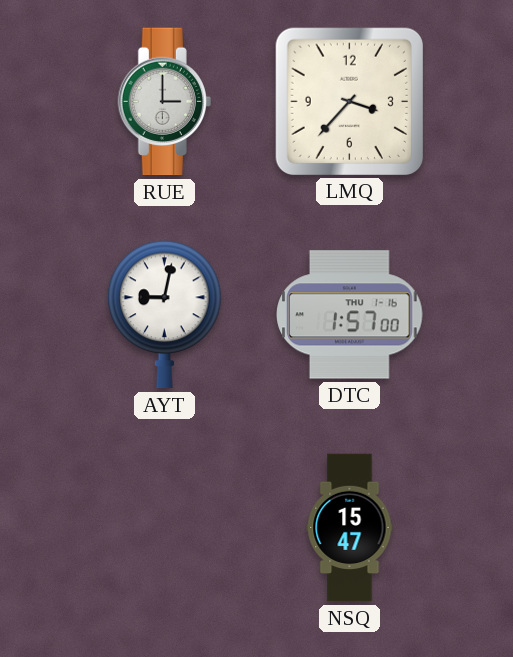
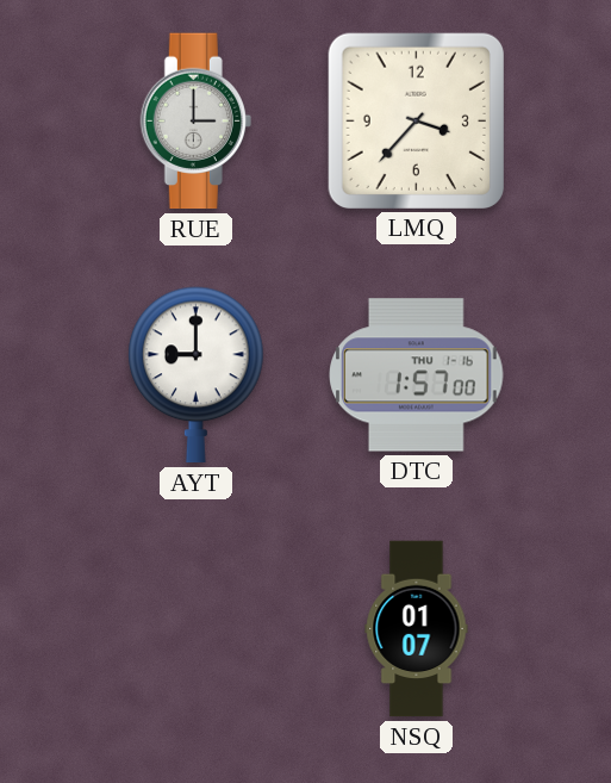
AYT: 9:02 -> 9:00 (197, 375)
NSQ: 15:47 -> 01:07 (417, 629)
